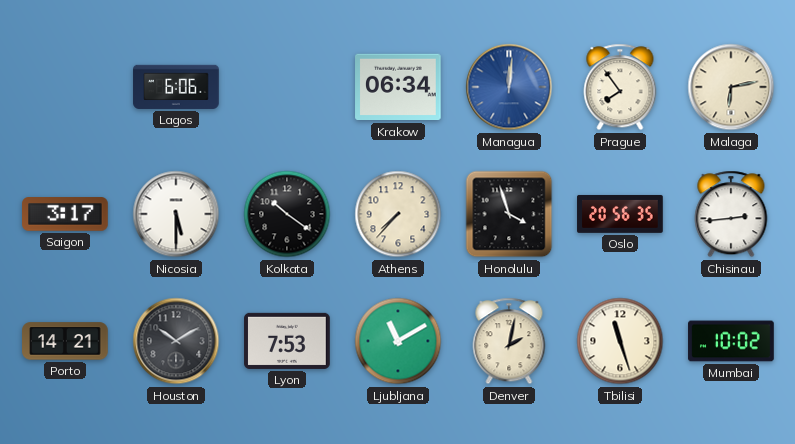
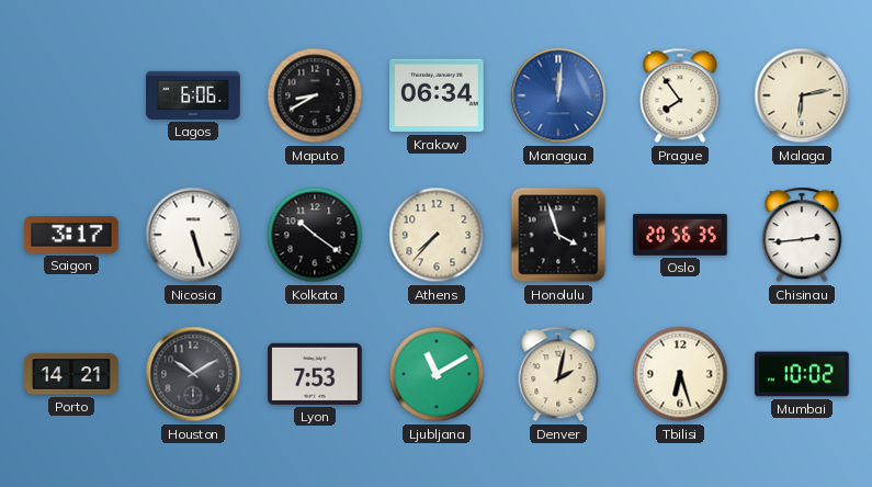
Maputo: none -> 8:40 (315, 95)
Nicosia: 5:30 -> 5:27 (193, 235)
Tbilisi: 11:27 -> 6:27 (680, 374)
